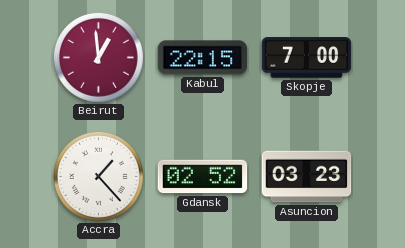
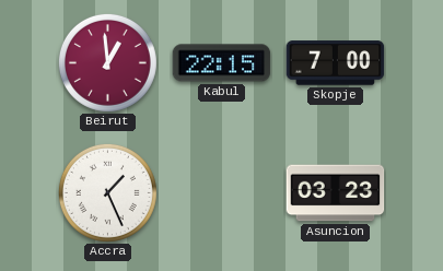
Accra: 1:23 -> 1:26 (107, 192)
Gdansk: 02:52 -> none (203, 177)
